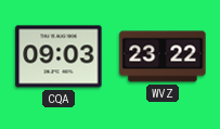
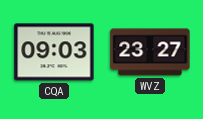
WVZ: 23:22 -> 23:27 (150, 52)
